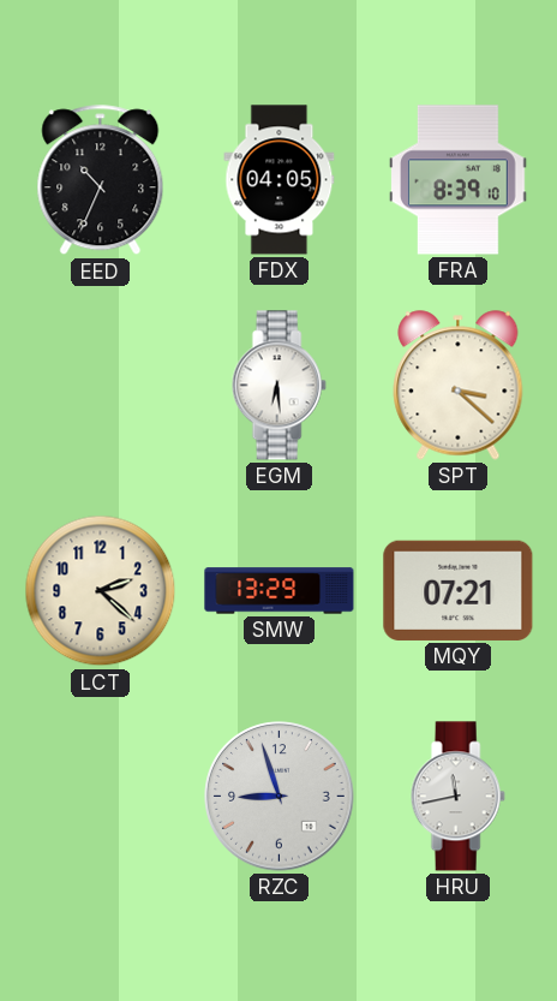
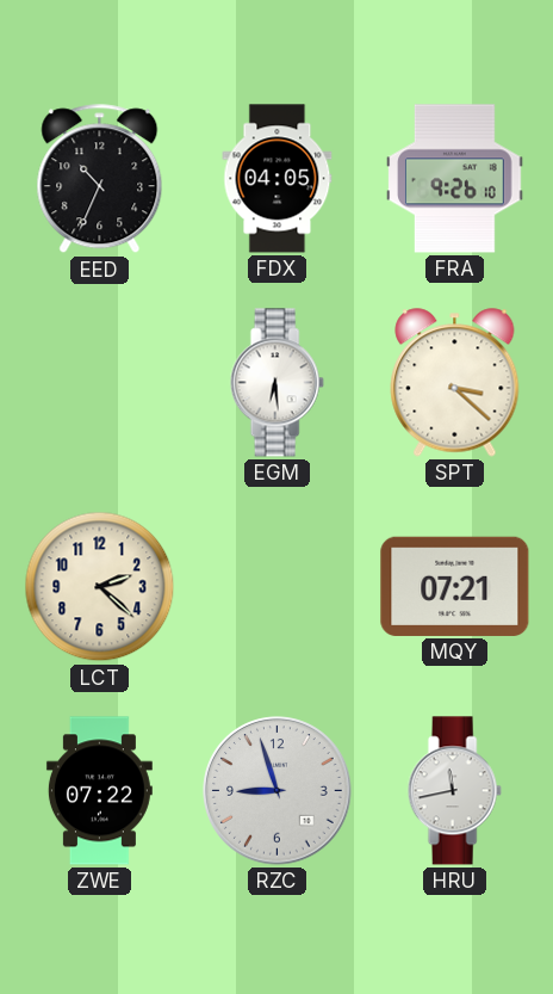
FRA: 8:39 -> 9:26 (455, 179)
SMW: 13:29 -> none (280, 591)
ZWE: none -> 07:22 (99, 791)
